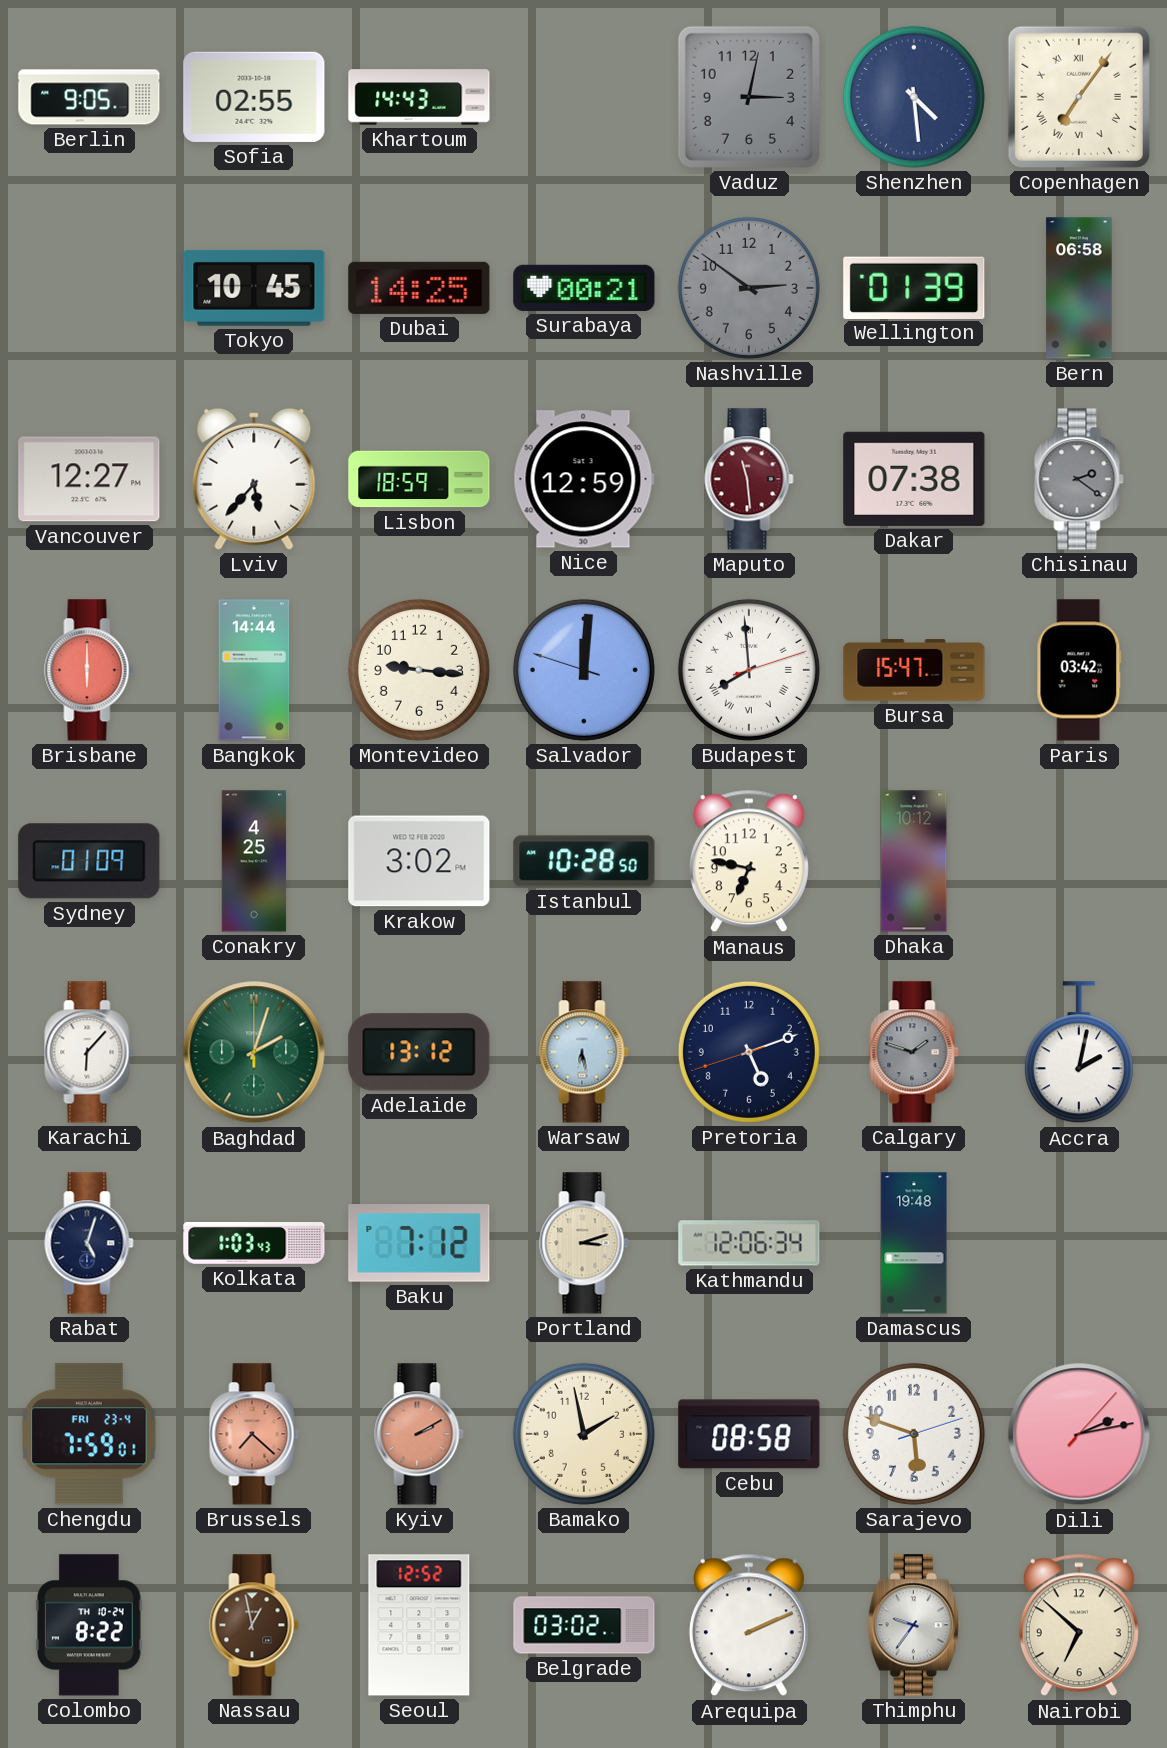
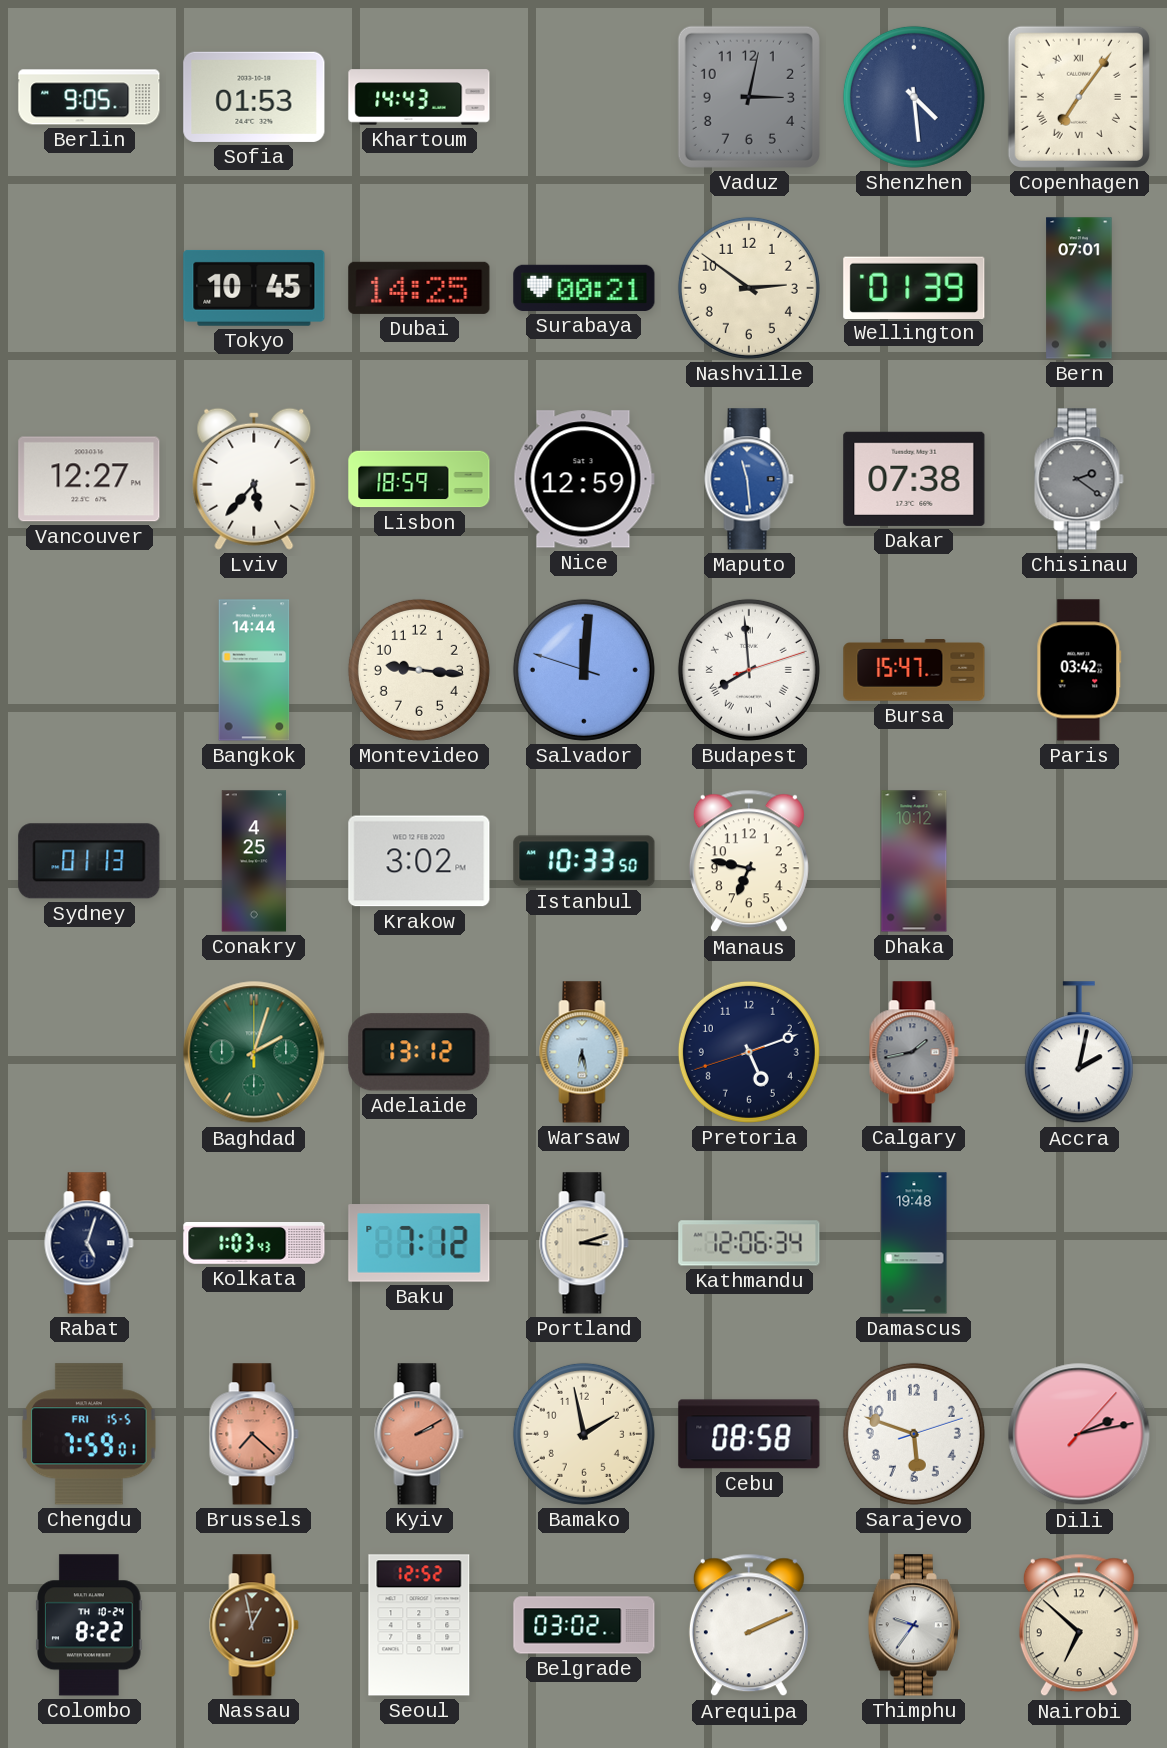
Sofia: 02:55 -> 01:53 (254, 97)
Nashville dial: grey -> cream (749, 288)
Bern: 06:58 -> 07:01 (1079, 288)
Maputo dial: burgundy -> blue (749, 479)
Brisbane: 6:00 -> none (89, 670)
Sydney: 01:09 -> 01:13 (89, 861)
Istanbul: 10:28 -> 10:33 (584, 861)
Karachi: 6:07 -> none (89, 1052)
Calgary: 1:48 -> 1:43 (914, 1052)
Chengdu date: FRI 23-4 -> FRI 15-5 (90, 1434)
